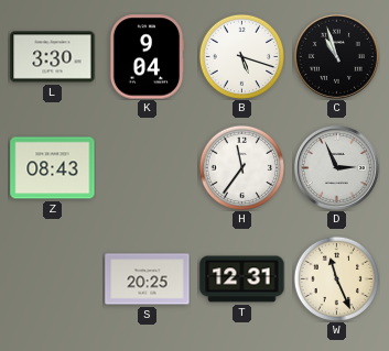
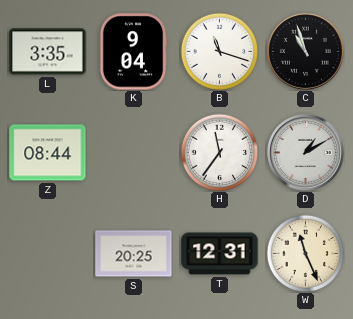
L: 3:30 -> 3:35 (48, 52)
B: 5:18 -> 11:18 (219, 51)
Z: 08:43 -> 08:44 (48, 153)
D: 2:56 -> 1:10 (305, 152)
